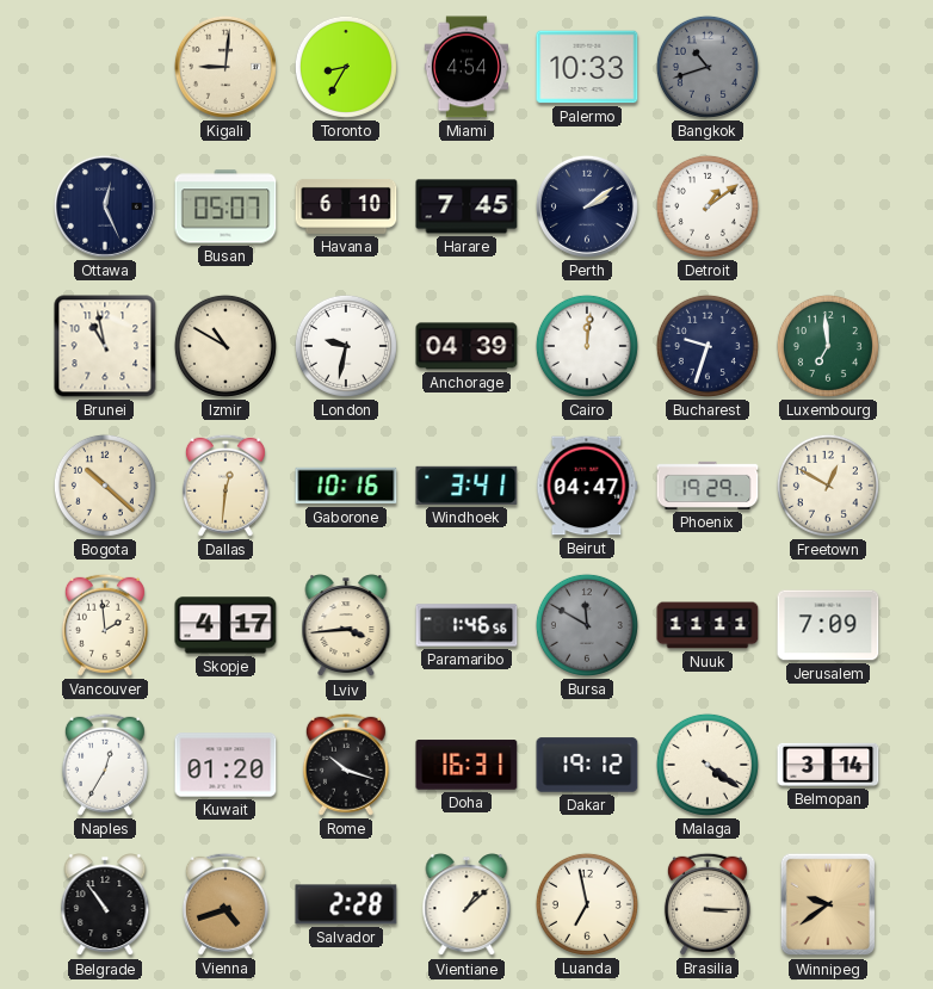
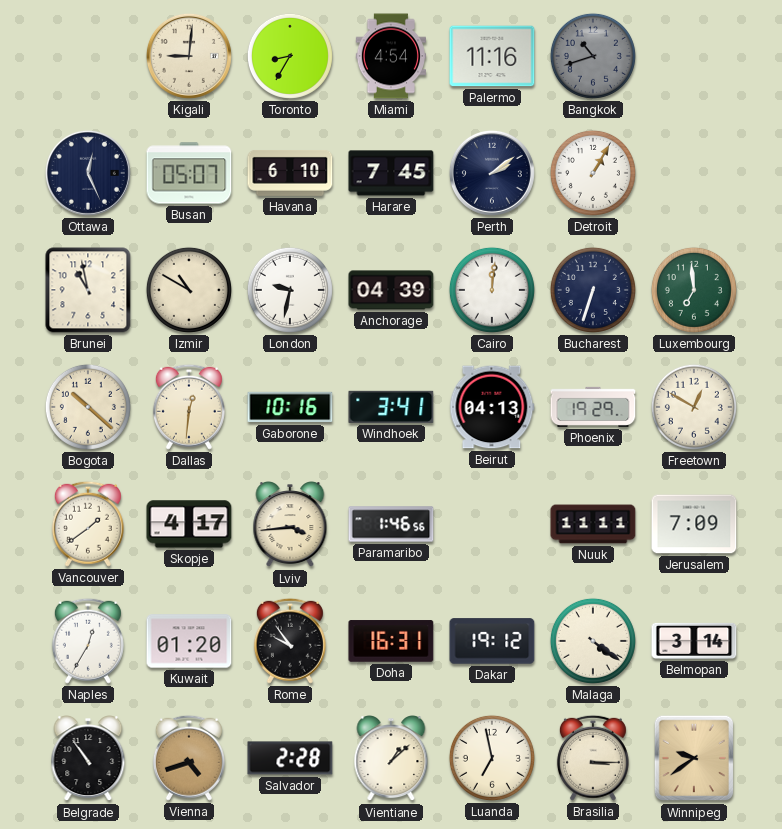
Palermo: 10:33 -> 11:16 (492, 56)
Detroit: 1:09 -> 1:05 (593, 173)
Bucharest: 9:33 -> 6:33 (593, 290)
Beirut: 04:47 -> 04:13 (492, 407)
Vancouver: 1:59 -> 1:39 (88, 524)
Bursa: 11:50 -> none (587, 625)
Rome: 10:18 -> 9:54 (290, 641)
